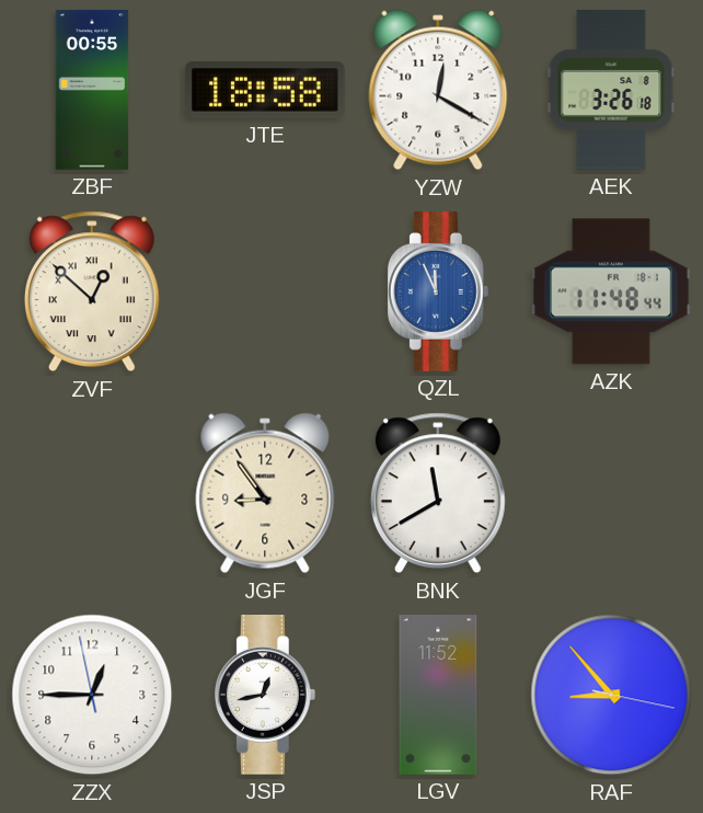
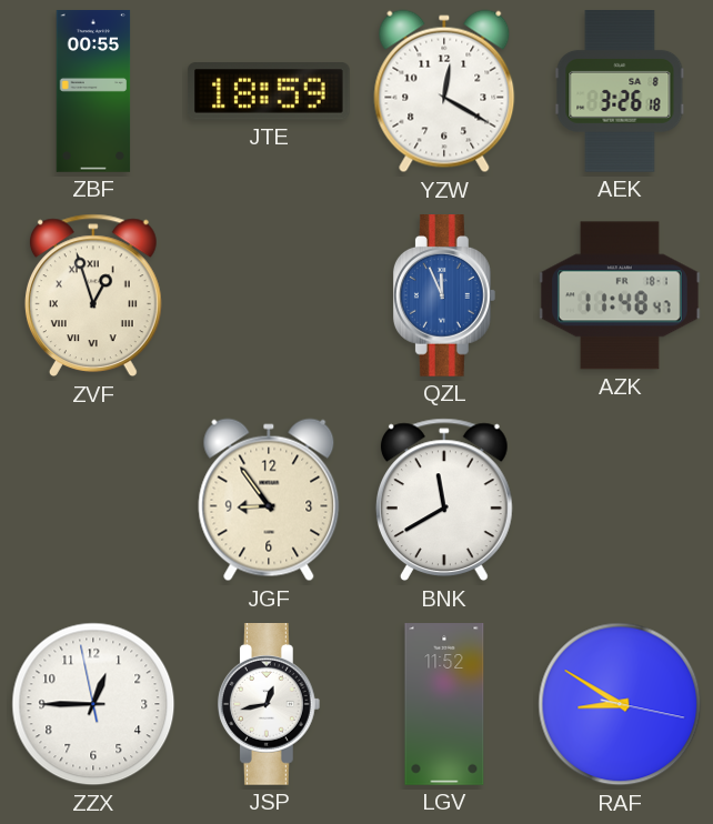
JTE: 18:58 -> 18:59 (269, 91)
ZVF: 12:52 -> 12:57 (93, 295)
AZK: 11:48:44 -> 11:48:47 (621, 295)
RAF: 8:53 -> 8:50 (620, 704)
